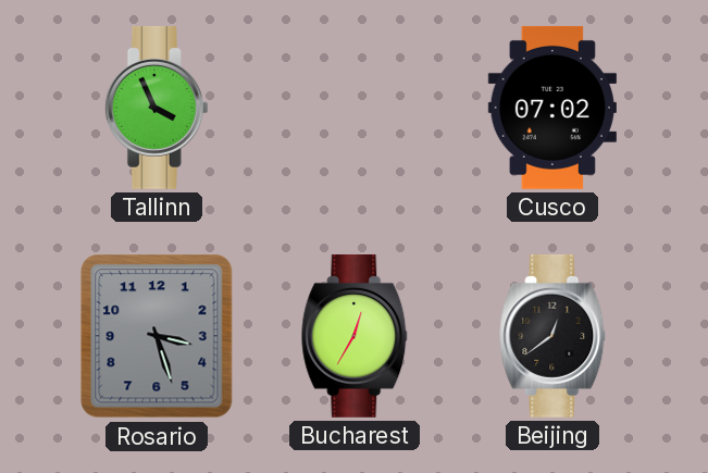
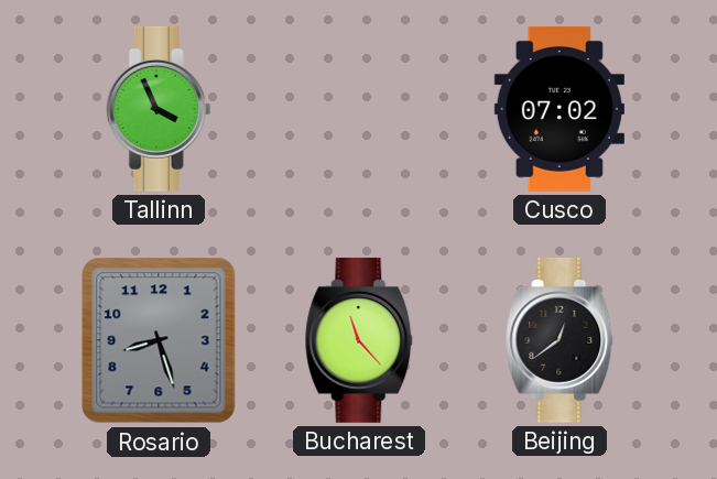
Rosario: 3:27 -> 8:27 (159, 340)
Bucharest: 12:35 -> 11:23 (359, 340)
